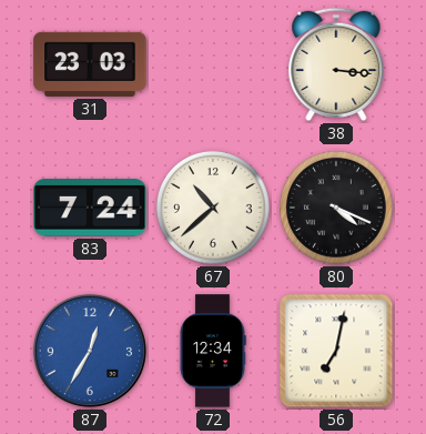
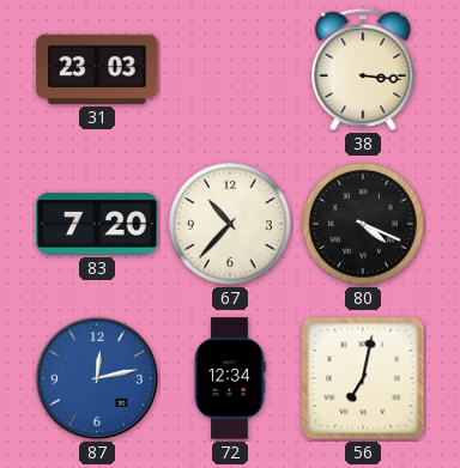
83: 7:24 -> 7:20 (97, 224)
67: 10:38 -> 10:37 (230, 224)
87: 12:35 -> 12:13 (97, 378)
